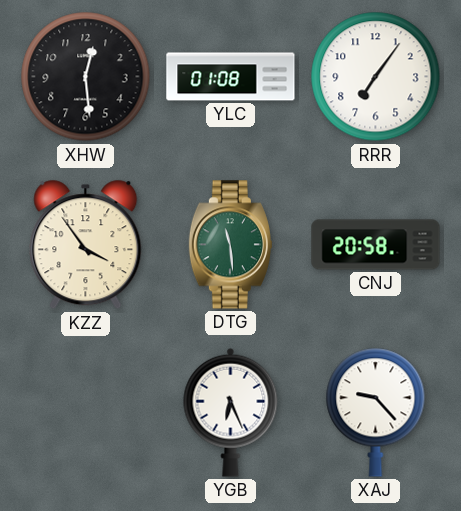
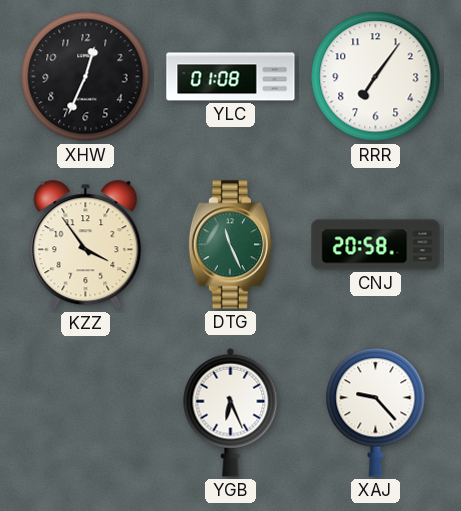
XHW: 12:29 -> 12:34 (86, 77)
DTG: 11:29 -> 11:26 (230, 245)
